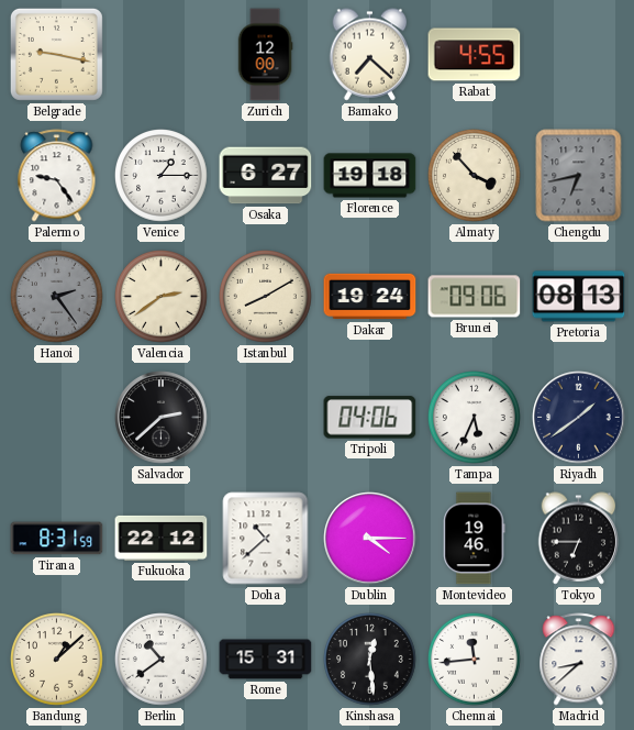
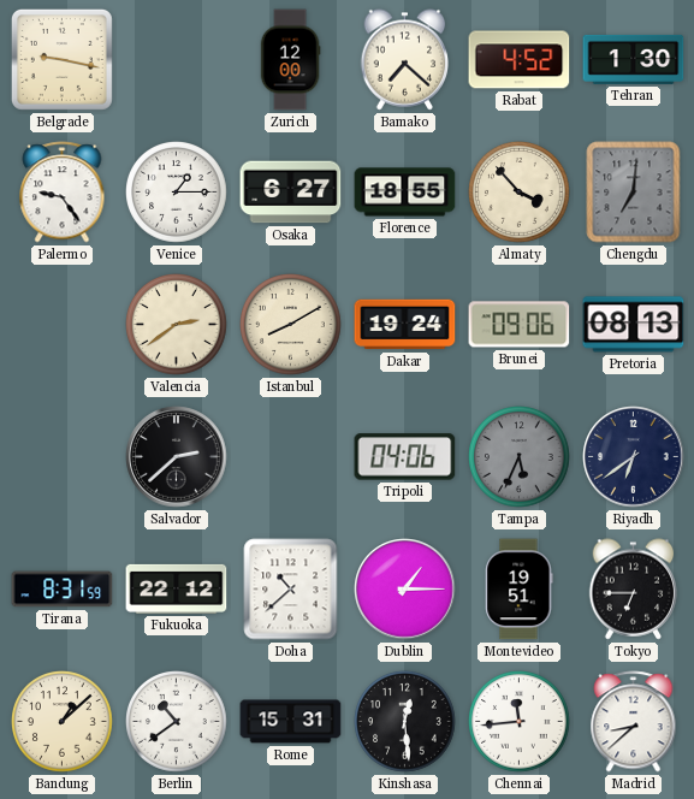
Rabat: 4:55 -> 4:52 (520, 60)
Tehran: none -> 1:30 (634, 59)
Florence: 19:18 -> 18:55 (405, 193)
Chengdu: 6:43 -> 7:01 (634, 193)
Hanoi: 2:24 -> none (57, 297)
Tampa dial: white -> grey (520, 457)
Riyadh: 1:39 -> 6:39 (634, 457)
Dublin: 4:15 -> 1:15 (405, 590)
Montevideo: 19:46 -> 19:51 (518, 590)
